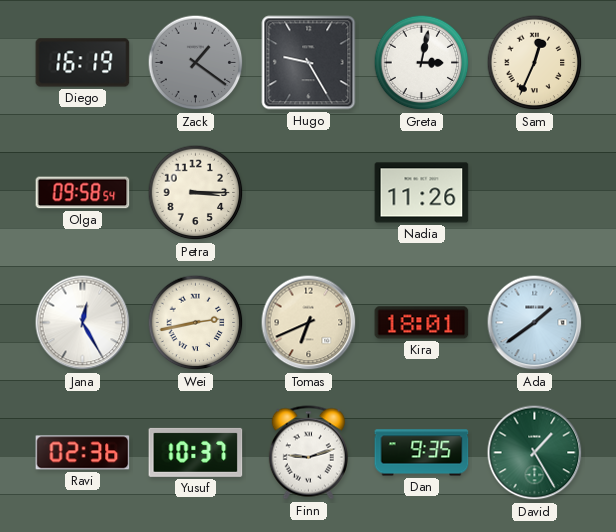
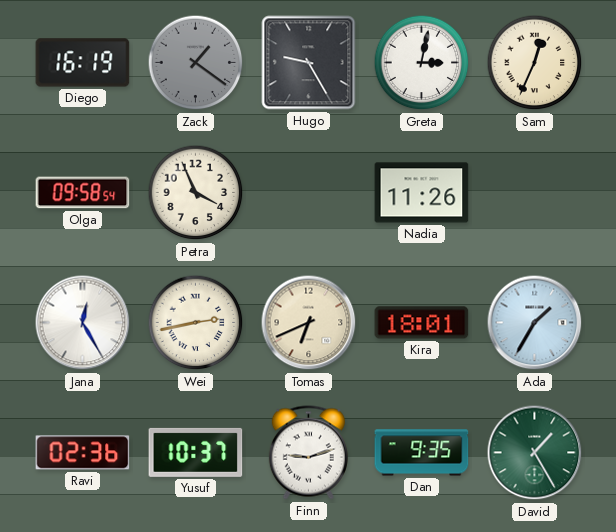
Petra: 3:15 -> 3:56 (196, 193)
Ada: 1:39 -> 1:35 (535, 323)
